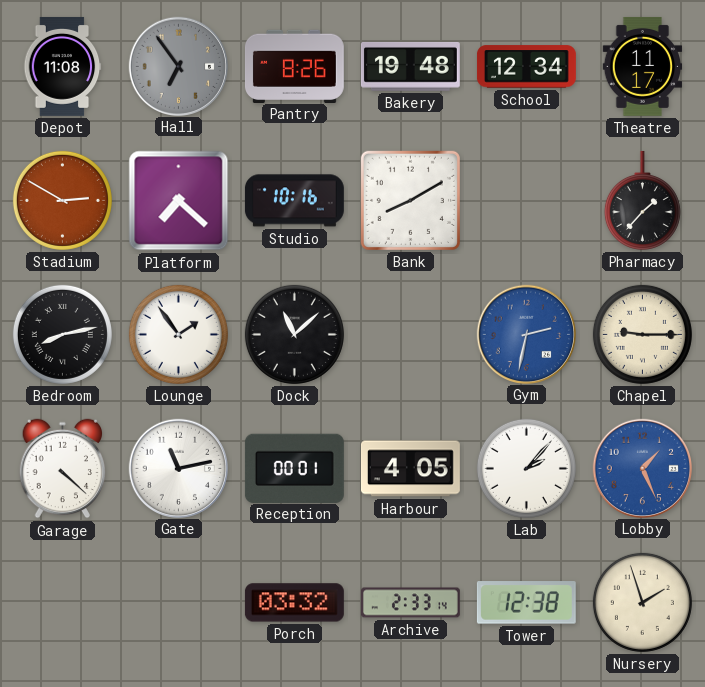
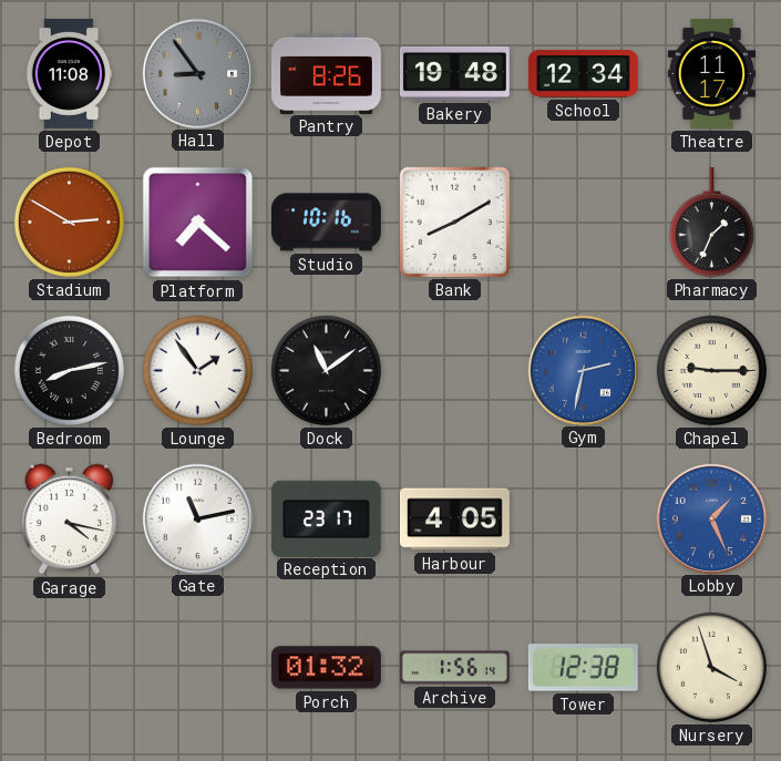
Hall: 6:54 -> 8:54 (197, 73)
Pharmacy: 1:37 -> 1:34 (711, 222)
Dock: 11:08 -> 11:09 (326, 370)
Garage: 4:22 -> 4:17 (70, 520)
Reception: 00:01 -> 23:17 (326, 518)
Lab: 2:07 -> none (526, 468)
Porch: 03:32 -> 01:32 (326, 668)
Archive: 2:33 -> 1:56 (454, 668)
Nursery: 1:57 -> 3:57 (711, 667)
